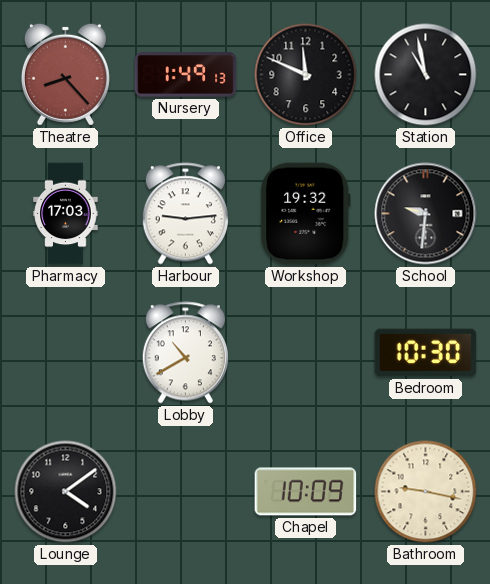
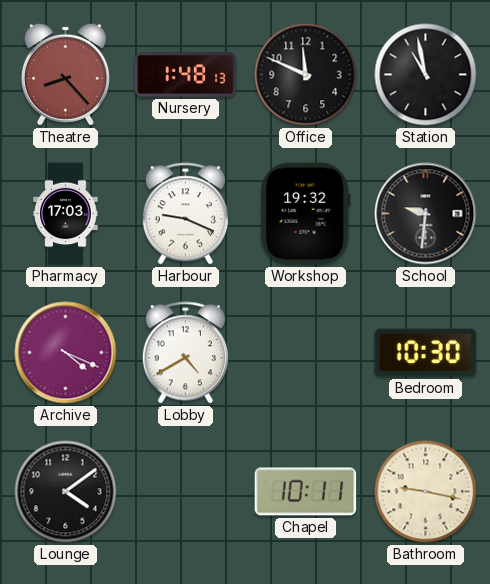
Nursery: 1:49 -> 1:48 (186, 75)
Harbour: 9:14 -> 9:19 (185, 214)
Archive: none -> 4:19 (66, 353)
Lobby: 10:40 -> 4:40 (185, 353)
Chapel: 10:09 -> 10:11 (306, 492)
